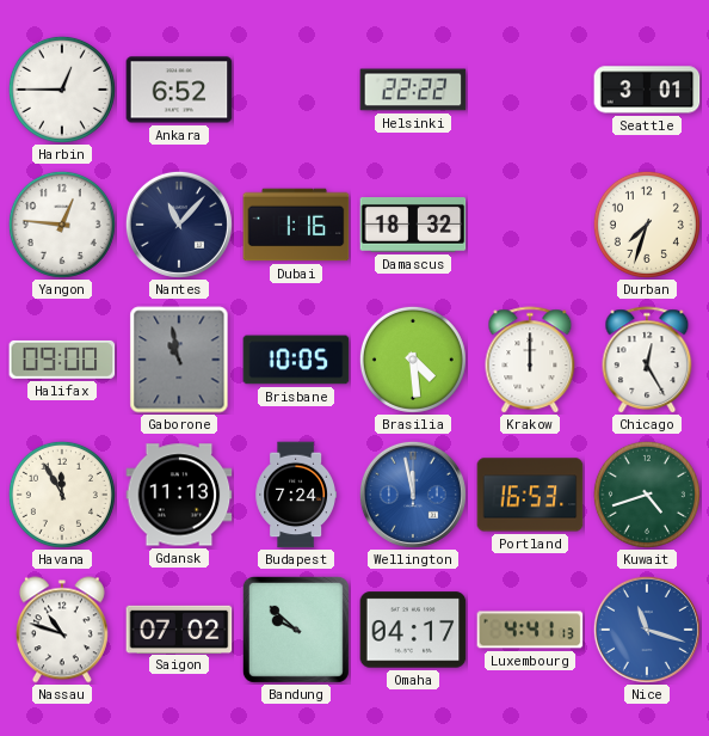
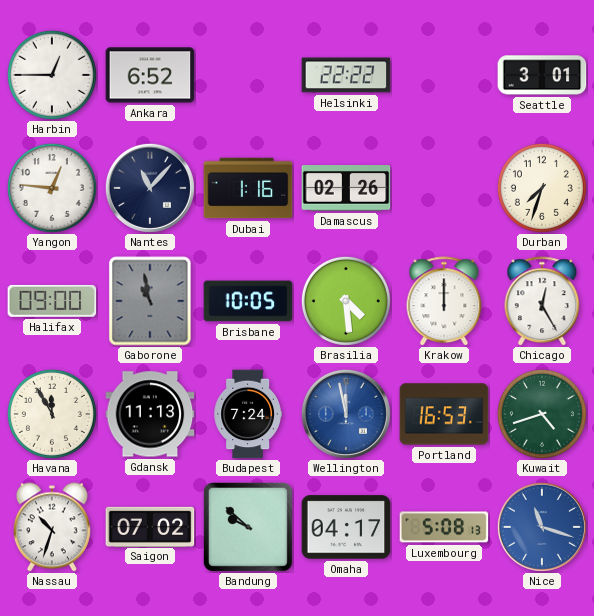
Damascus: 18:32 -> 02:26 (346, 189)
Nassau: 10:48 -> 10:33 (52, 527)
Luxembourg: 4:41 -> 5:08 (444, 527)
